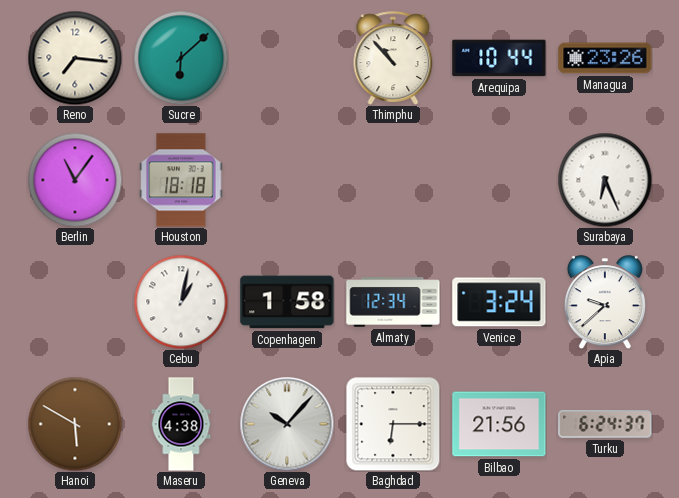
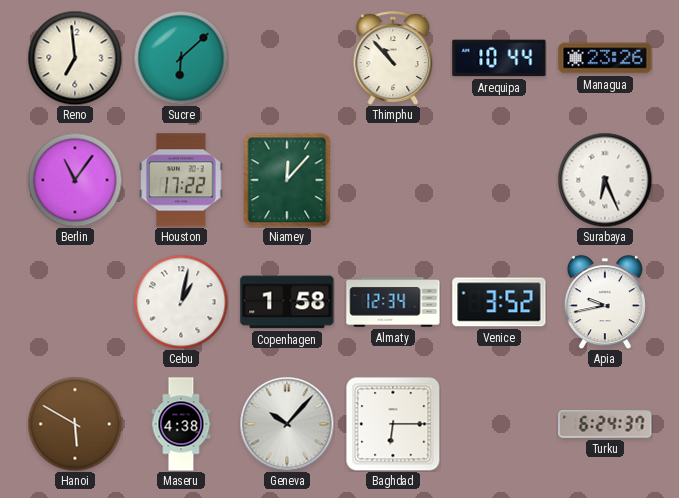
Reno: 7:16 -> 6:59 (75, 58)
Houston: 18:18 -> 17:22 (181, 180)
Niamey: none -> 12:07 (287, 180)
Venice: 3:24 -> 3:52 (499, 302)
Apia: 9:38 -> 9:43 (605, 302)
Bilbao: 21:56 -> none (499, 424)
